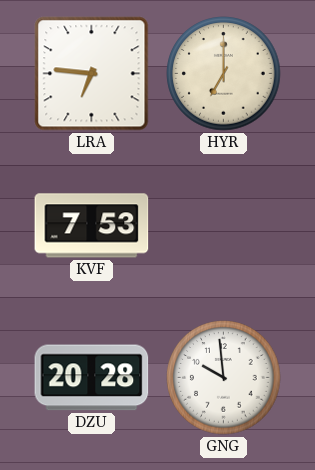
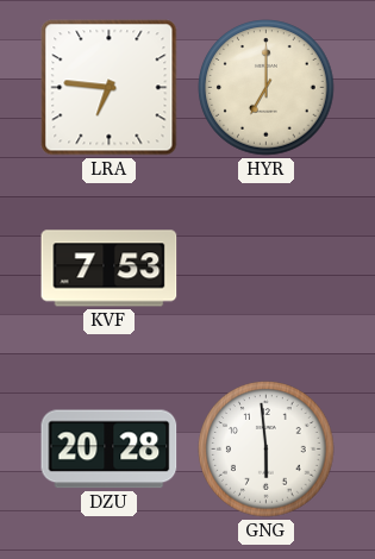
GNG: 9:59 -> 5:59 (267, 450)
